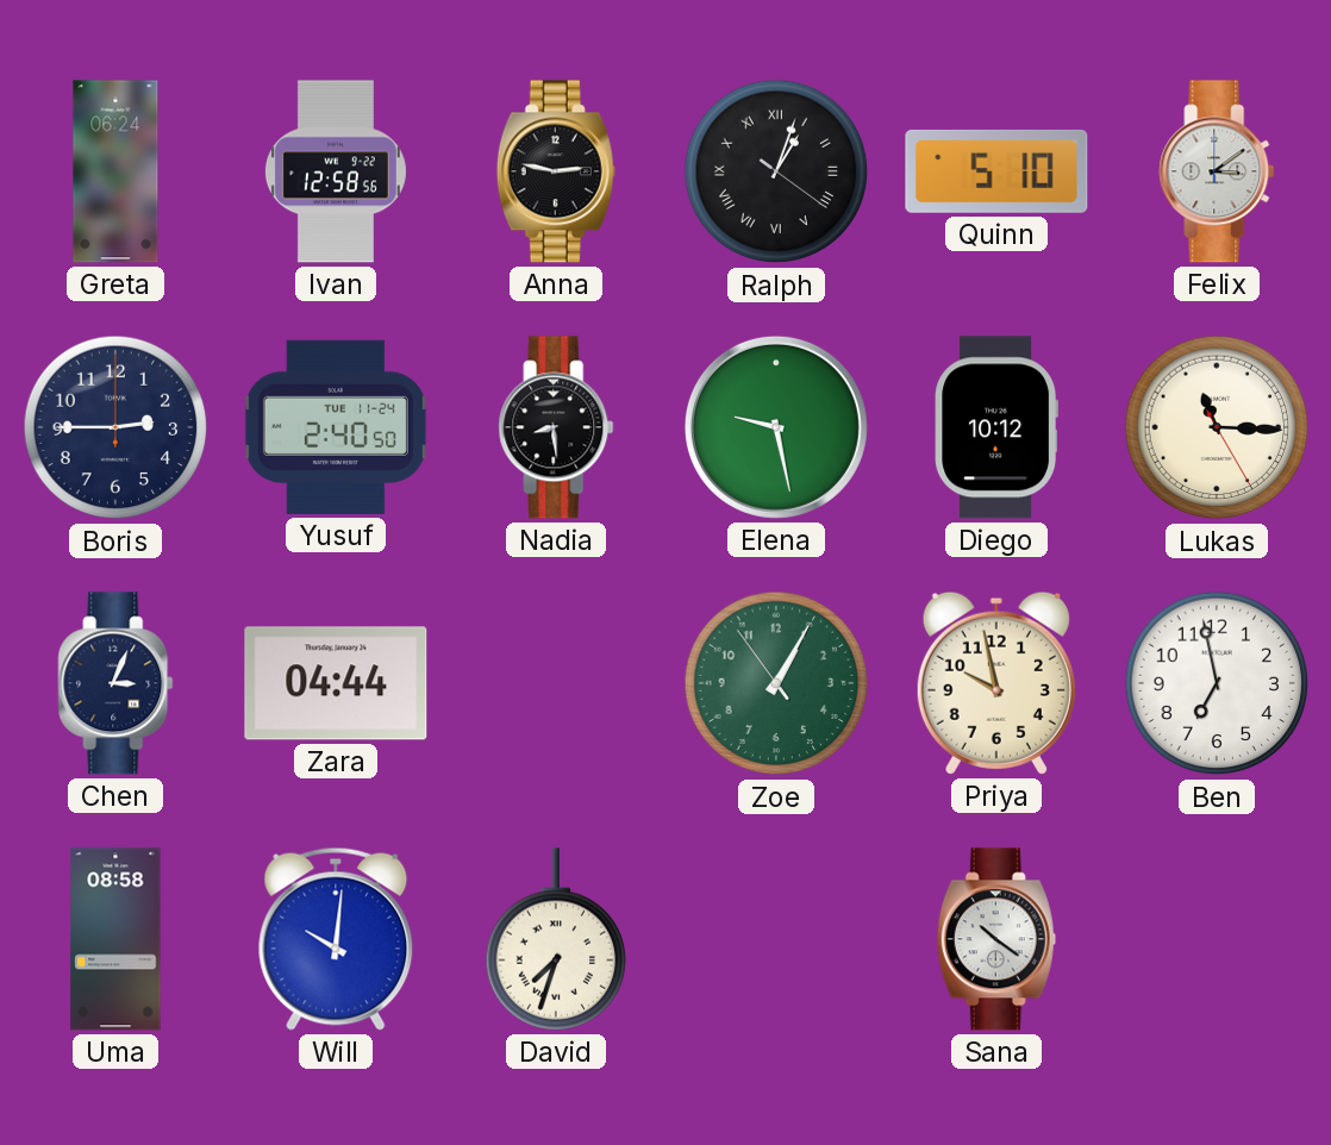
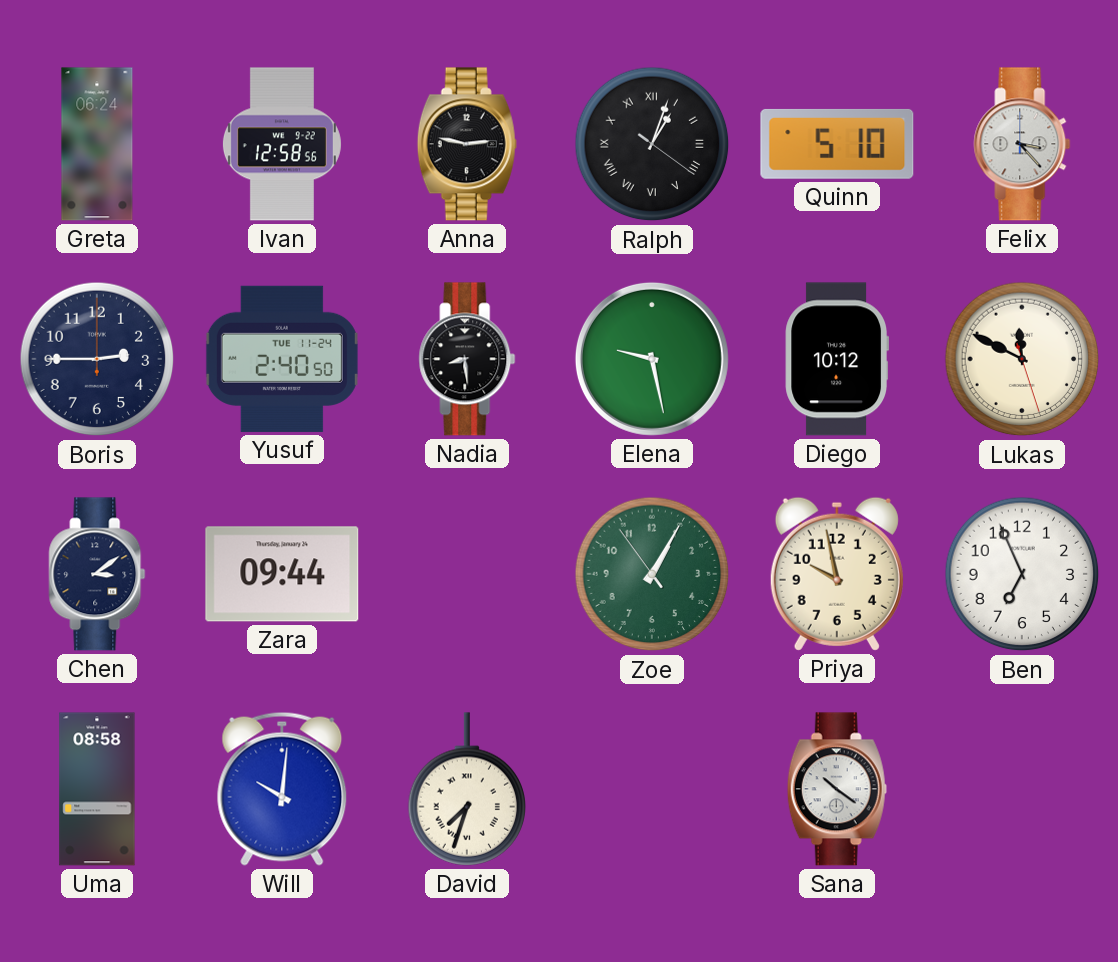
Felix: 3:09 -> 3:23 (1022, 144)
Lukas: 11:15 -> 11:49 (1022, 359)
Chen: 3:04 -> 3:09 (97, 574)
Zara: 04:44 -> 09:44 (282, 574)
Ben: 6:58 -> 6:56 (1022, 574)
